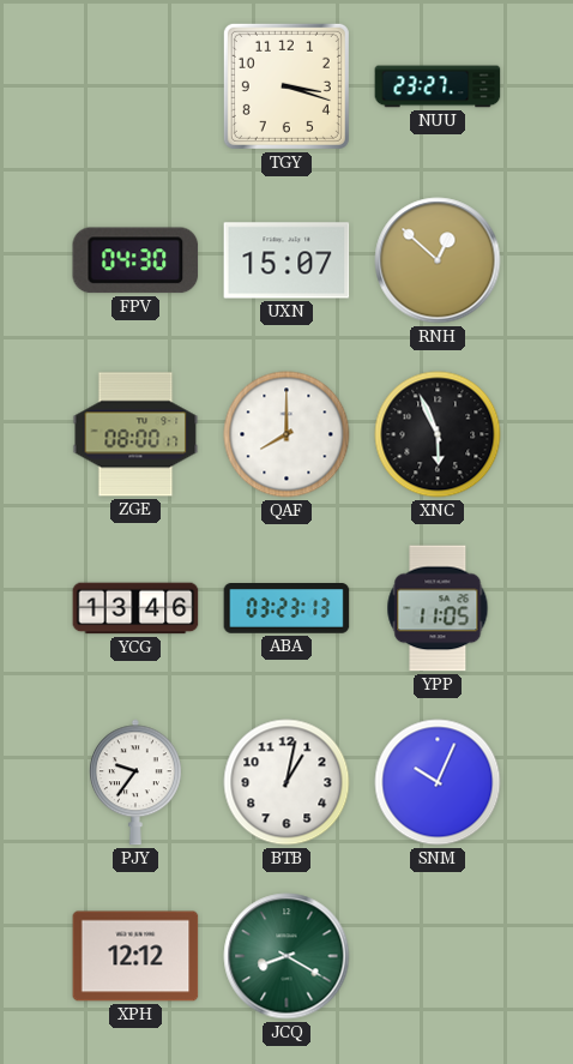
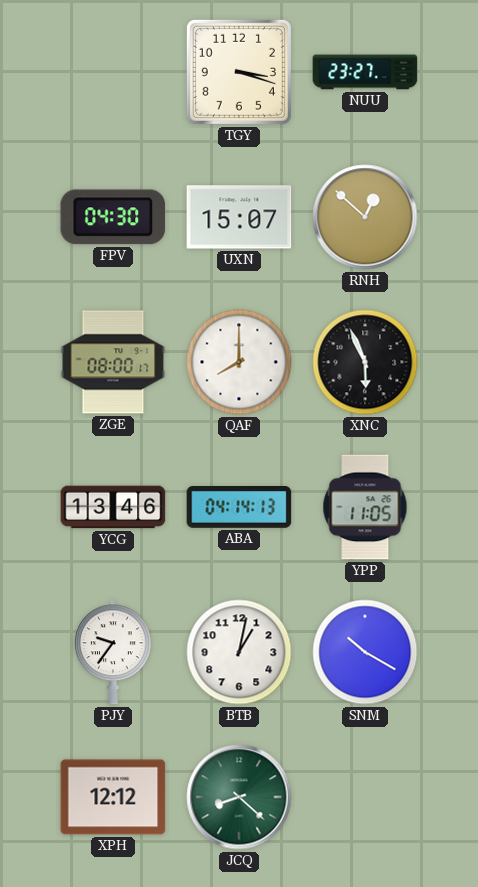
ABA: 03:23 -> 04:14 (239, 507)
SNM: 10:04 -> 10:20 (365, 652)
JCQ: 8:20 -> 8:22 (239, 797)
